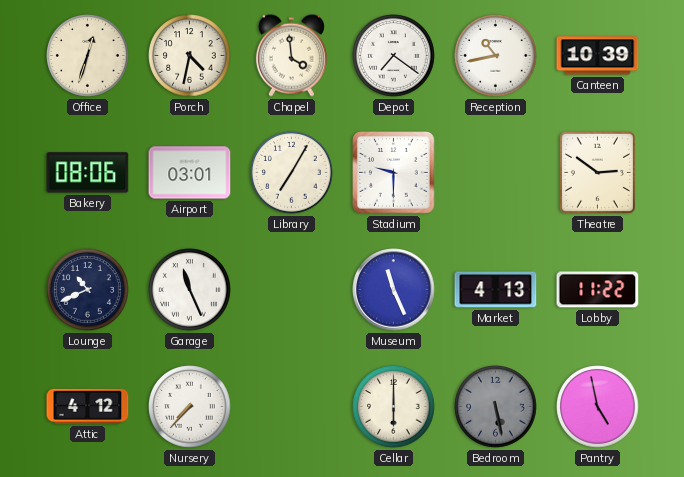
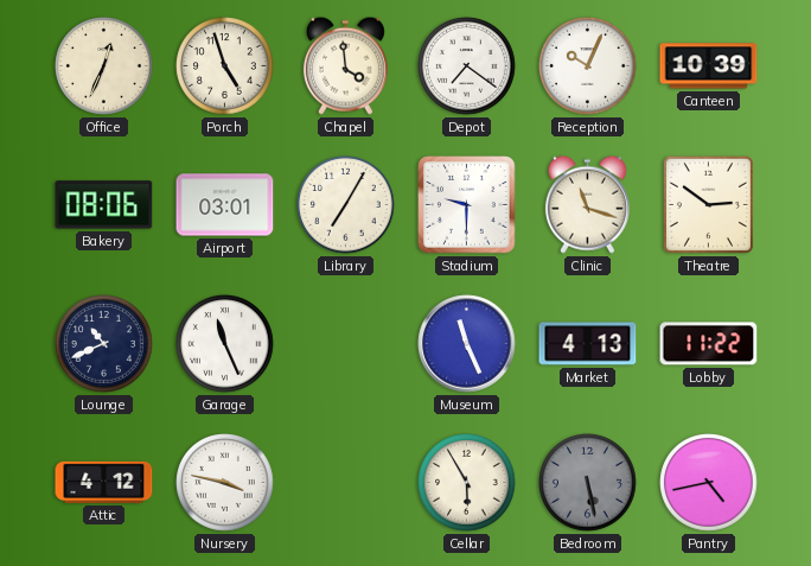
Office: 12:33 -> 12:34 (104, 66)
Porch: 4:32 -> 4:57 (225, 66)
Reception: 10:43 -> 10:04 (588, 66)
Clinic: none -> 11:18 (587, 204)
Nursery: 7:37 -> 3:47 (225, 483)
Cellar: 6:00 -> 5:55 (467, 483)
Pantry: 4:58 -> 4:43 (709, 483)
